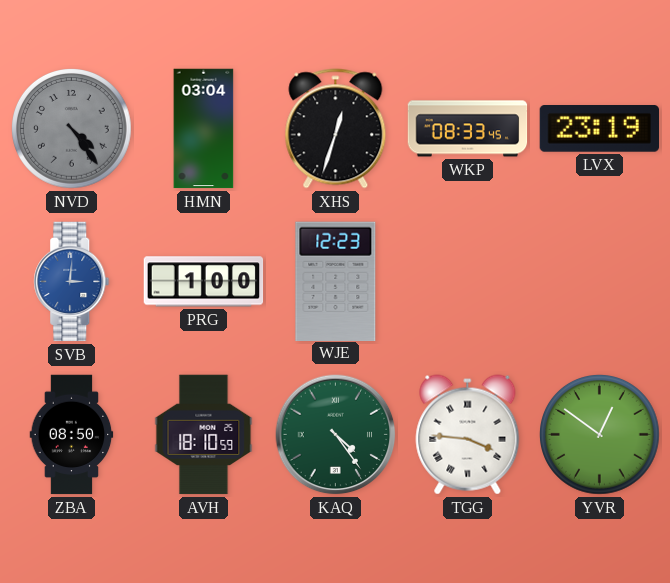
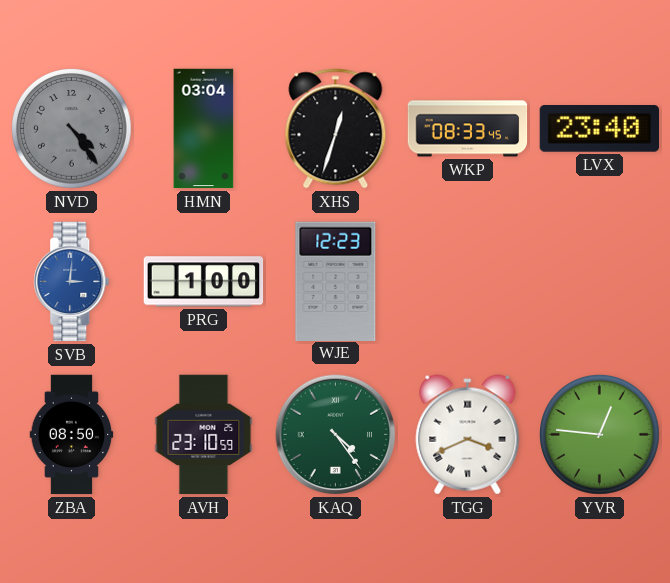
LVX: 23:19 -> 23:40 (599, 129)
AVH: 18:10 -> 23:10 (204, 435)
TGG: 3:46 -> 3:41 (468, 435)
YVR: 12:51 -> 12:46 (600, 435)
